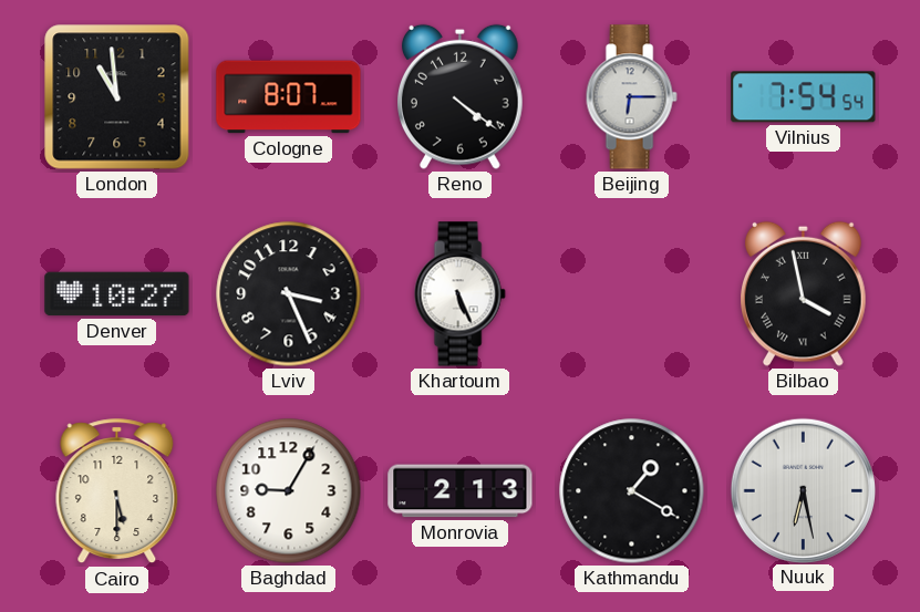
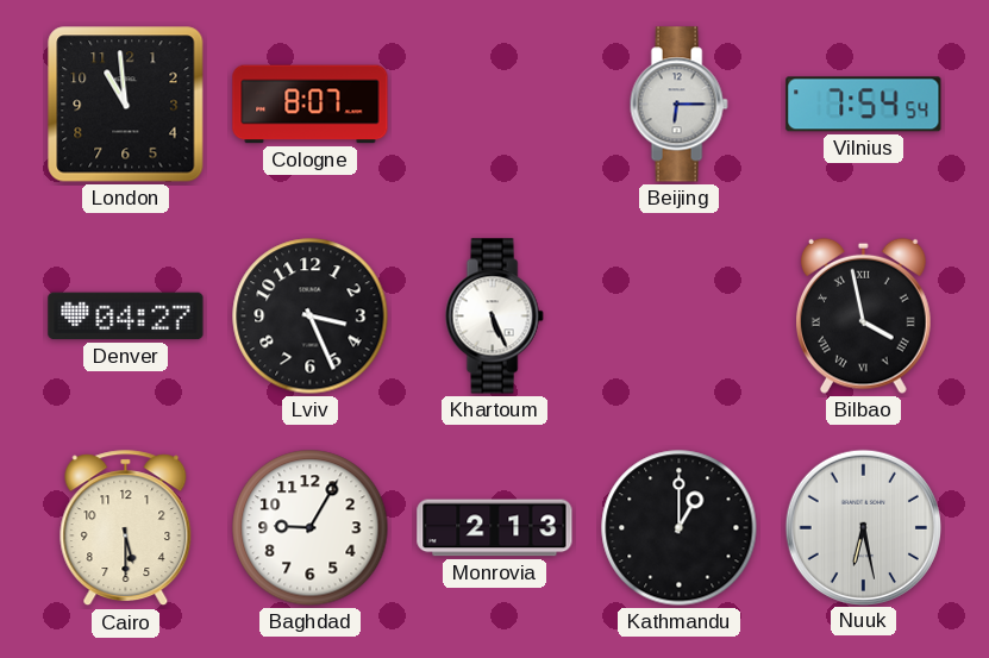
Reno: 4:21 -> none (461, 96)
Denver: 10:27 -> 04:27 (126, 317)
Kathmandu: 1:20 -> 1:00 (680, 528)
